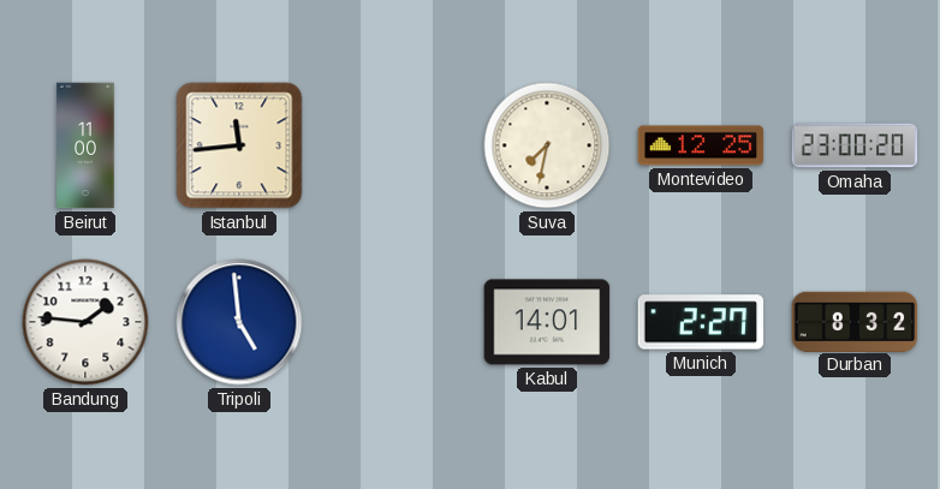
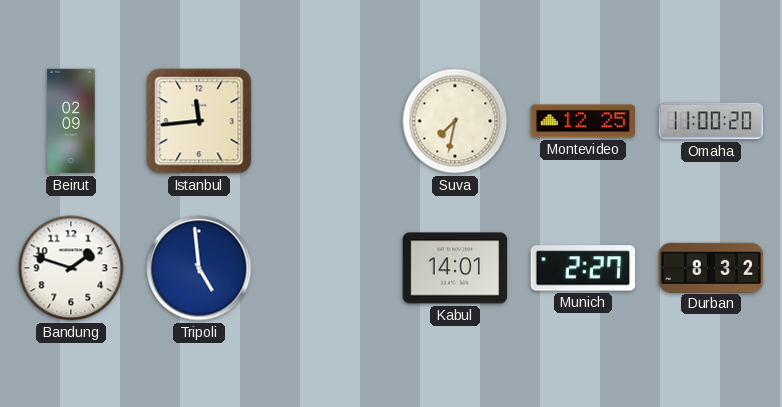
Beirut: 11:00 -> 02:09 (71, 121)
Omaha: 23:00 -> 11:00 (711, 121)
Bandung: 1:46 -> 1:48 (71, 268)
